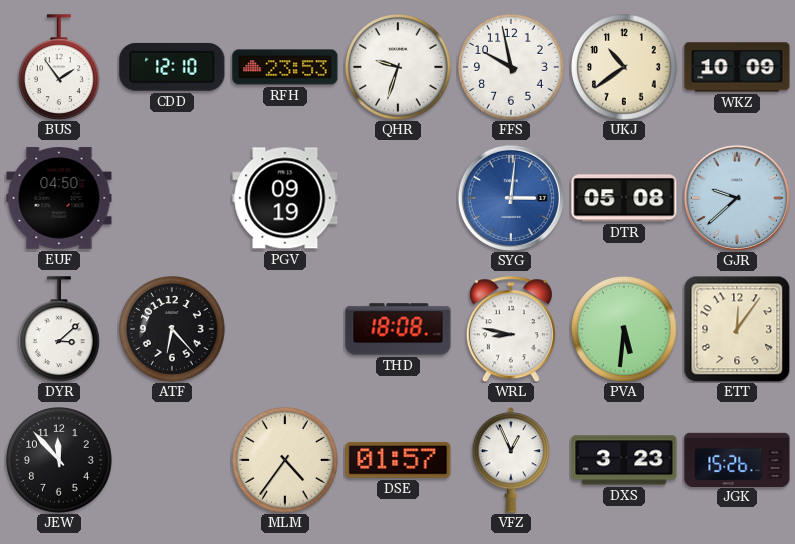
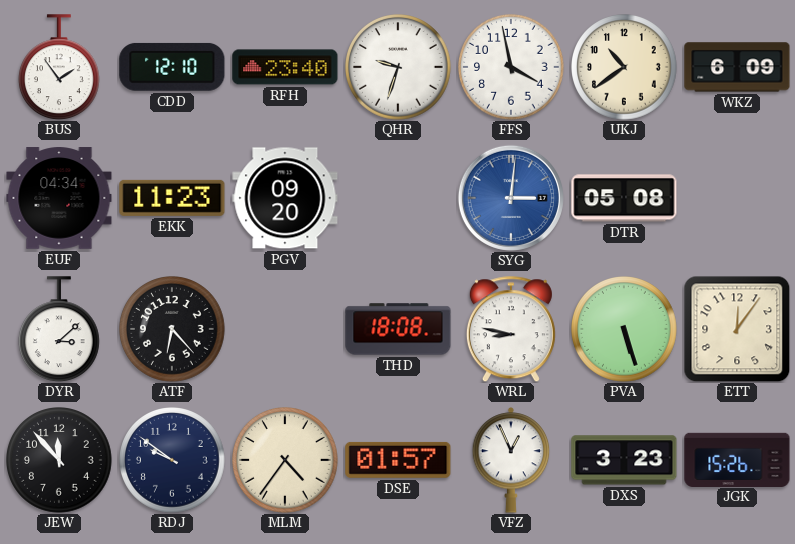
RFH: 23:53 -> 23:40 (285, 67)
FFS: 9:58 -> 3:58 (511, 67)
WKZ: 10:09 -> 6:09 (737, 67)
EUF: 04:50 -> 04:34 (59, 198)
EKK: none -> 11:23 (172, 198)
PGV: 09:19 -> 09:20 (285, 198)
GJR: 9:38 -> none (737, 198)
PVA: 5:31 -> 5:27 (624, 329)
RDJ: none -> 9:51 (172, 460)
